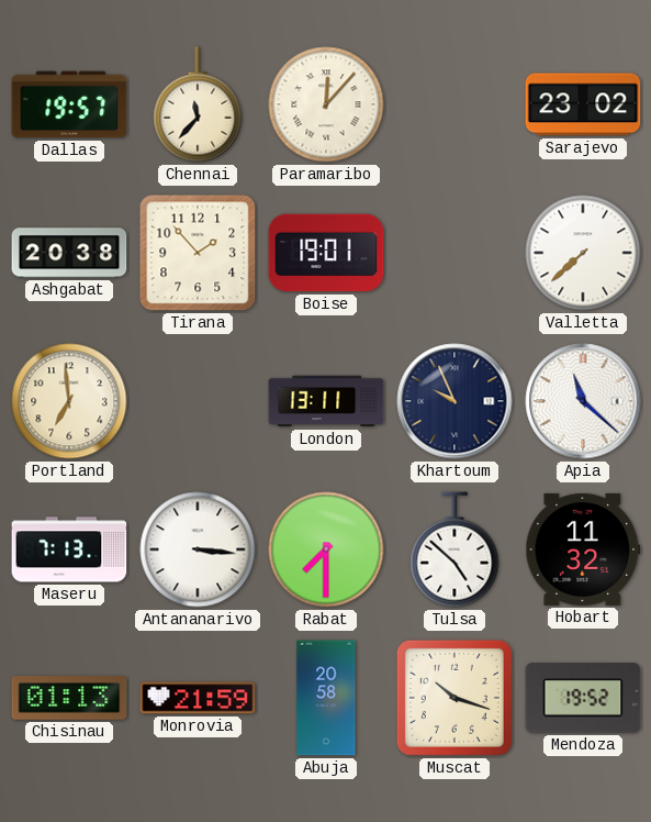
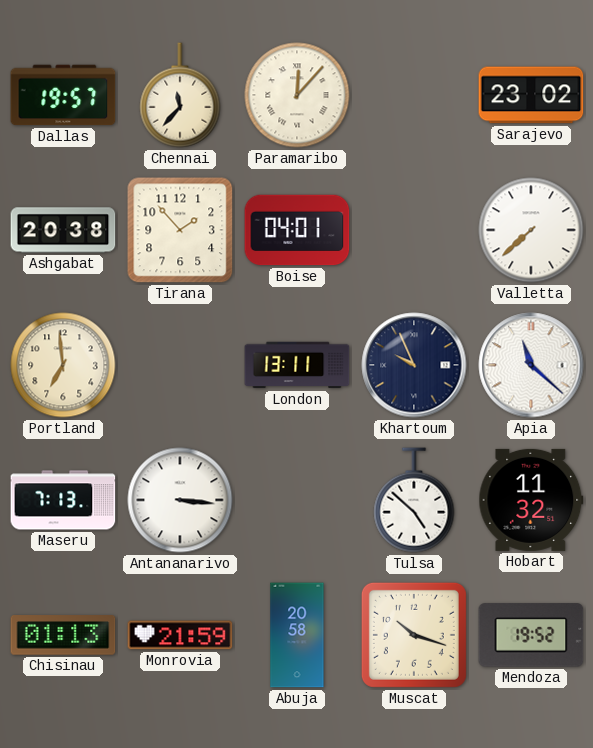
Boise: 19:01 -> 04:01 (297, 230)
Rabat: 7:30 -> none (326, 549)
